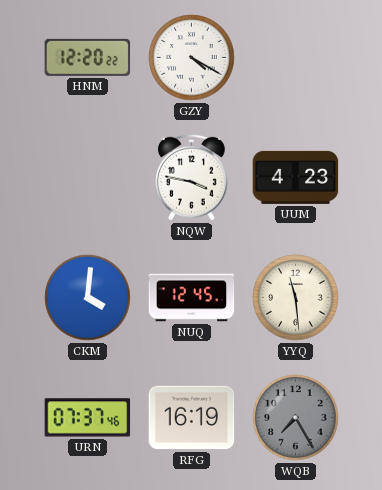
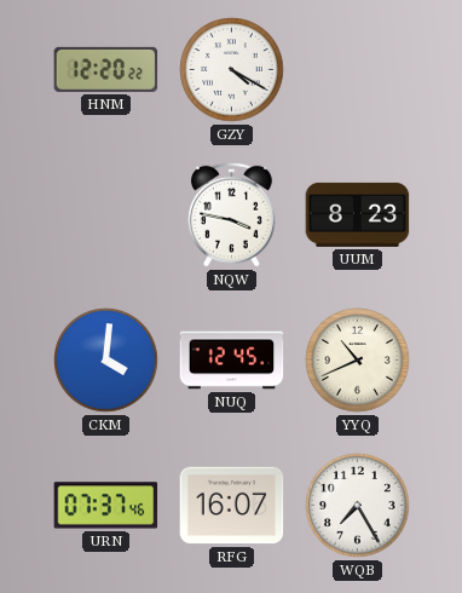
UUM: 4:23 -> 8:23 (358, 214)
YYQ: 11:29 -> 10:41 (358, 361)
RFG: 16:19 -> 16:07 (232, 506)
WQB dial: grey -> white (358, 506)
